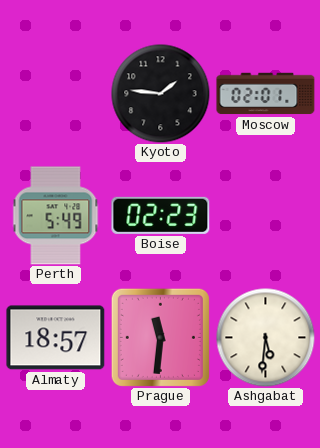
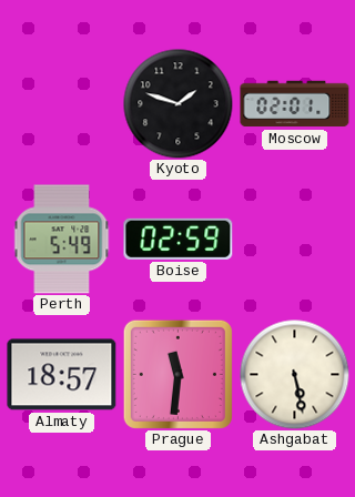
Kyoto: 1:46 -> 1:48 (179, 104)
Boise: 02:23 -> 02:59 (179, 239)
Ashgabat: 5:31 -> 5:28 (295, 375)
